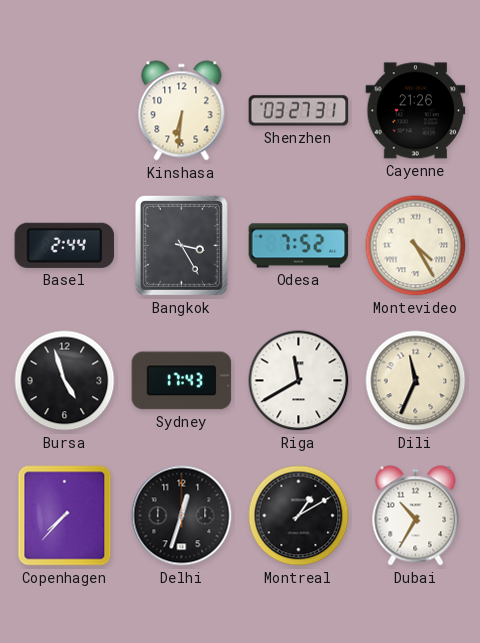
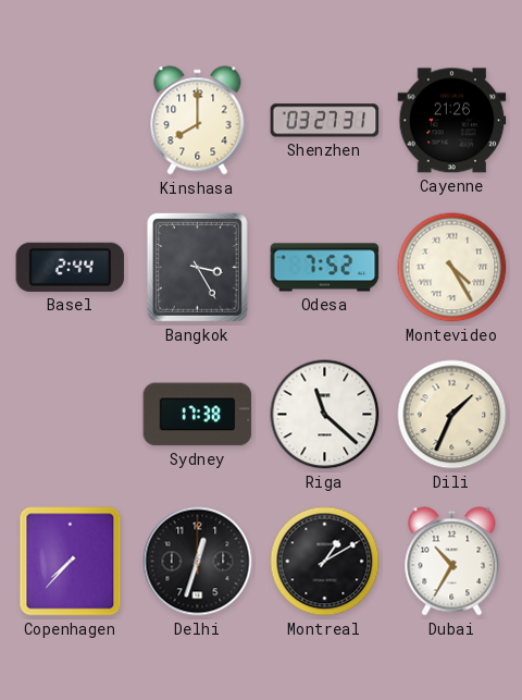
Kinshasa: 6:31 -> 8:00 (198, 121)
Bursa: 4:57 -> none (65, 381)
Sydney: 17:43 -> 17:38 (198, 415)
Riga: 11:40 -> 11:22 (325, 415)
Dili: 11:34 -> 1:34 (452, 415)
